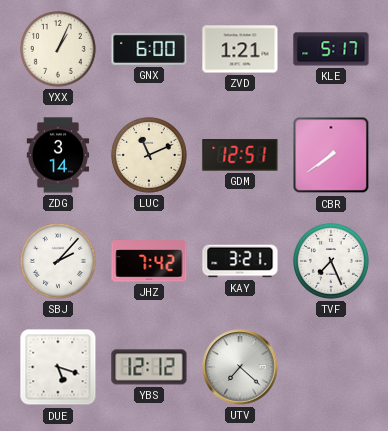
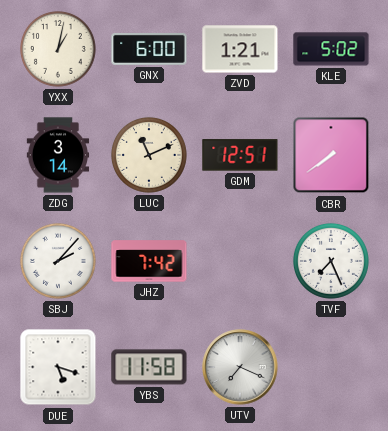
YXX: 1:04 -> 1:02 (58, 49)
KLE: 5:17 -> 5:02 (331, 49)
KAY: 3:21 -> none (240, 261)
YBS: 12:12 -> 11:58 (149, 367)
UTV: 7:22 -> 7:19 (240, 367)
